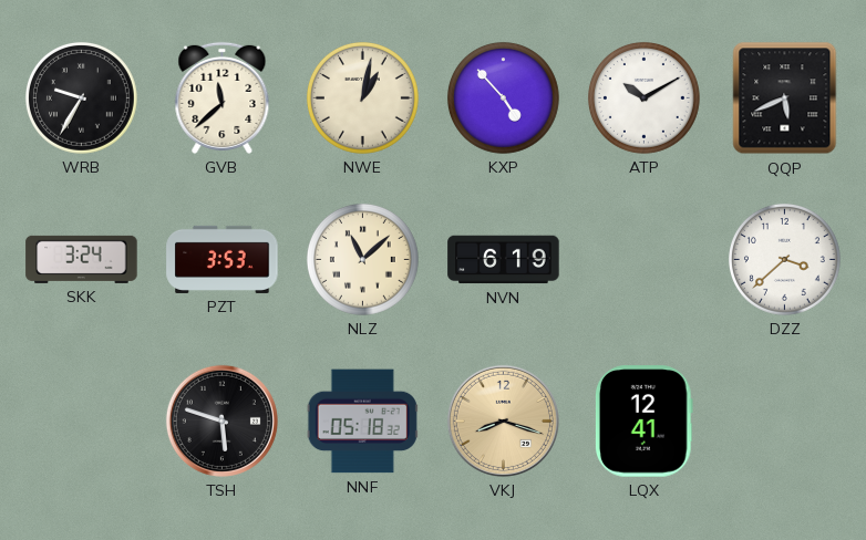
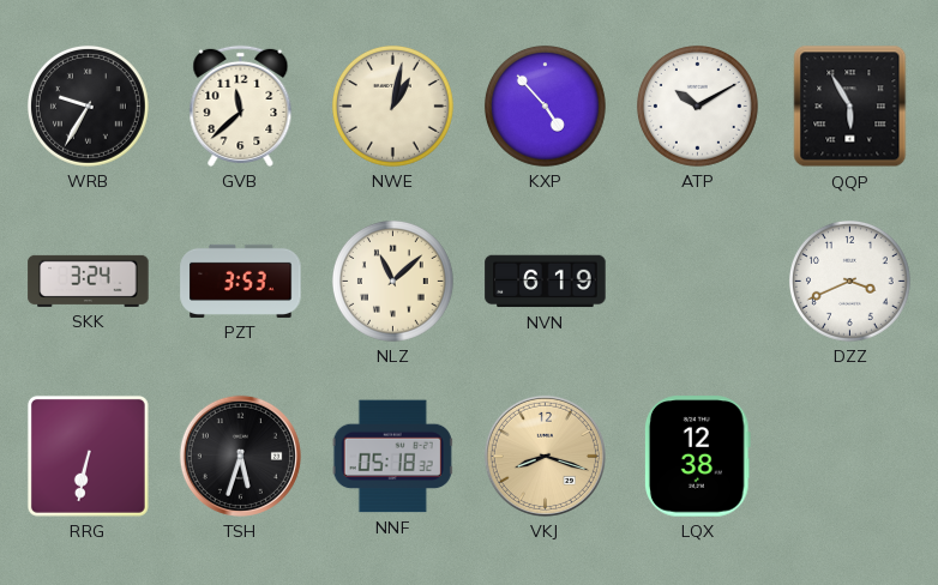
QQP: 5:41 -> 5:55 (850, 107)
DZZ: 3:38 -> 3:41 (849, 281)
RRG: none -> 6:32 (88, 456)
TSH: 5:48 -> 5:33 (240, 456)
LQX: 12:41 -> 12:38 (697, 457)
